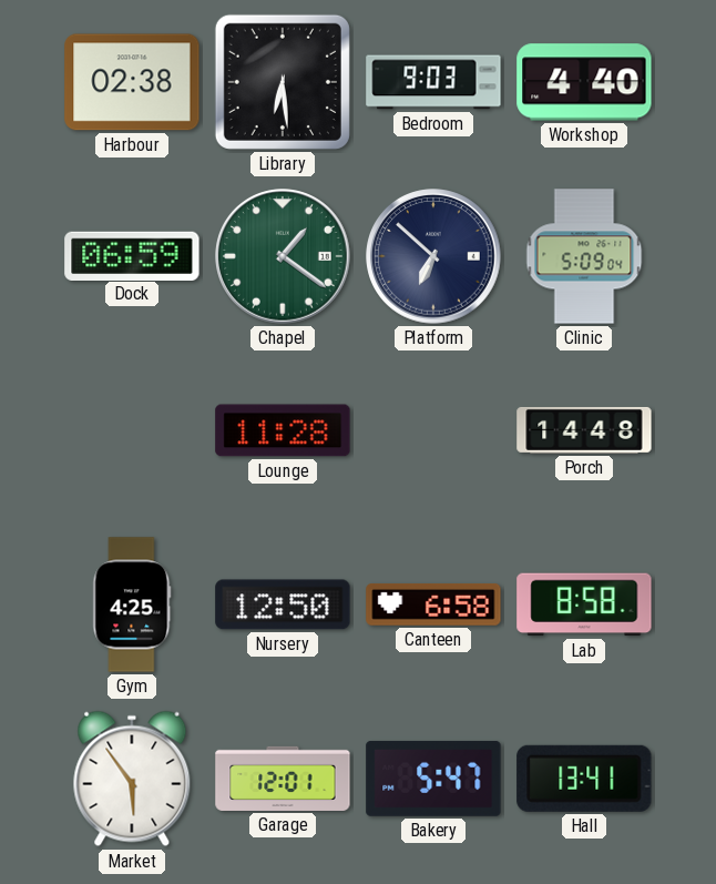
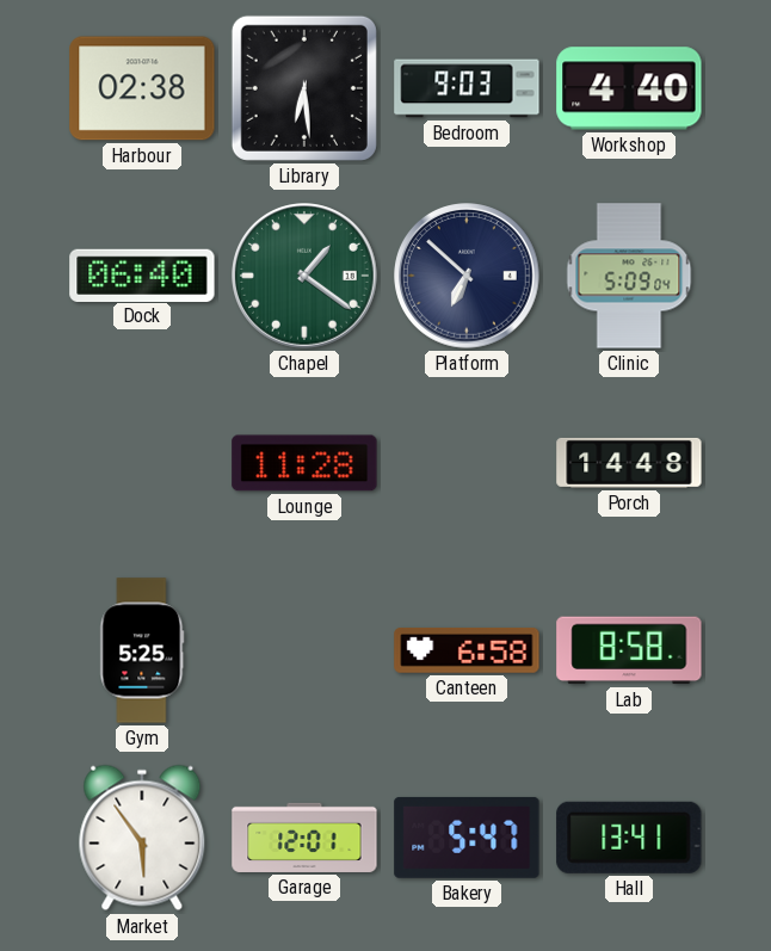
Dock: 06:59 -> 06:40 (142, 274)
Gym: 4:25 -> 5:25 (142, 650)
Nursery: 12:50 -> none (283, 604)
